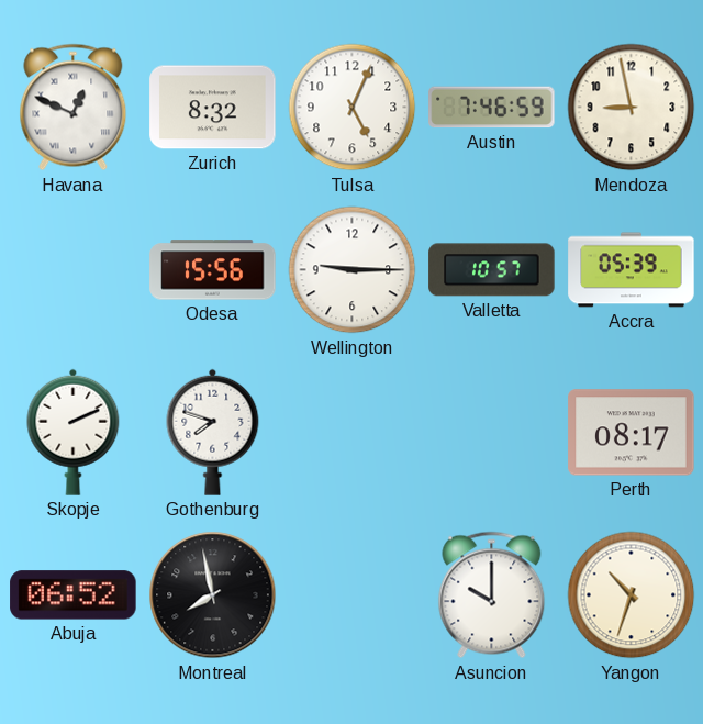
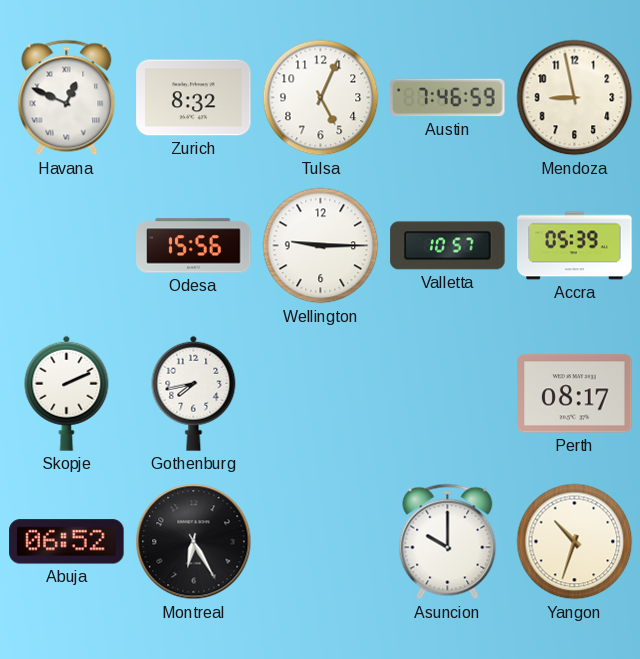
Gothenburg: 7:48 -> 7:43 (194, 393)
Montreal: 7:58 -> 6:25 (194, 542)
